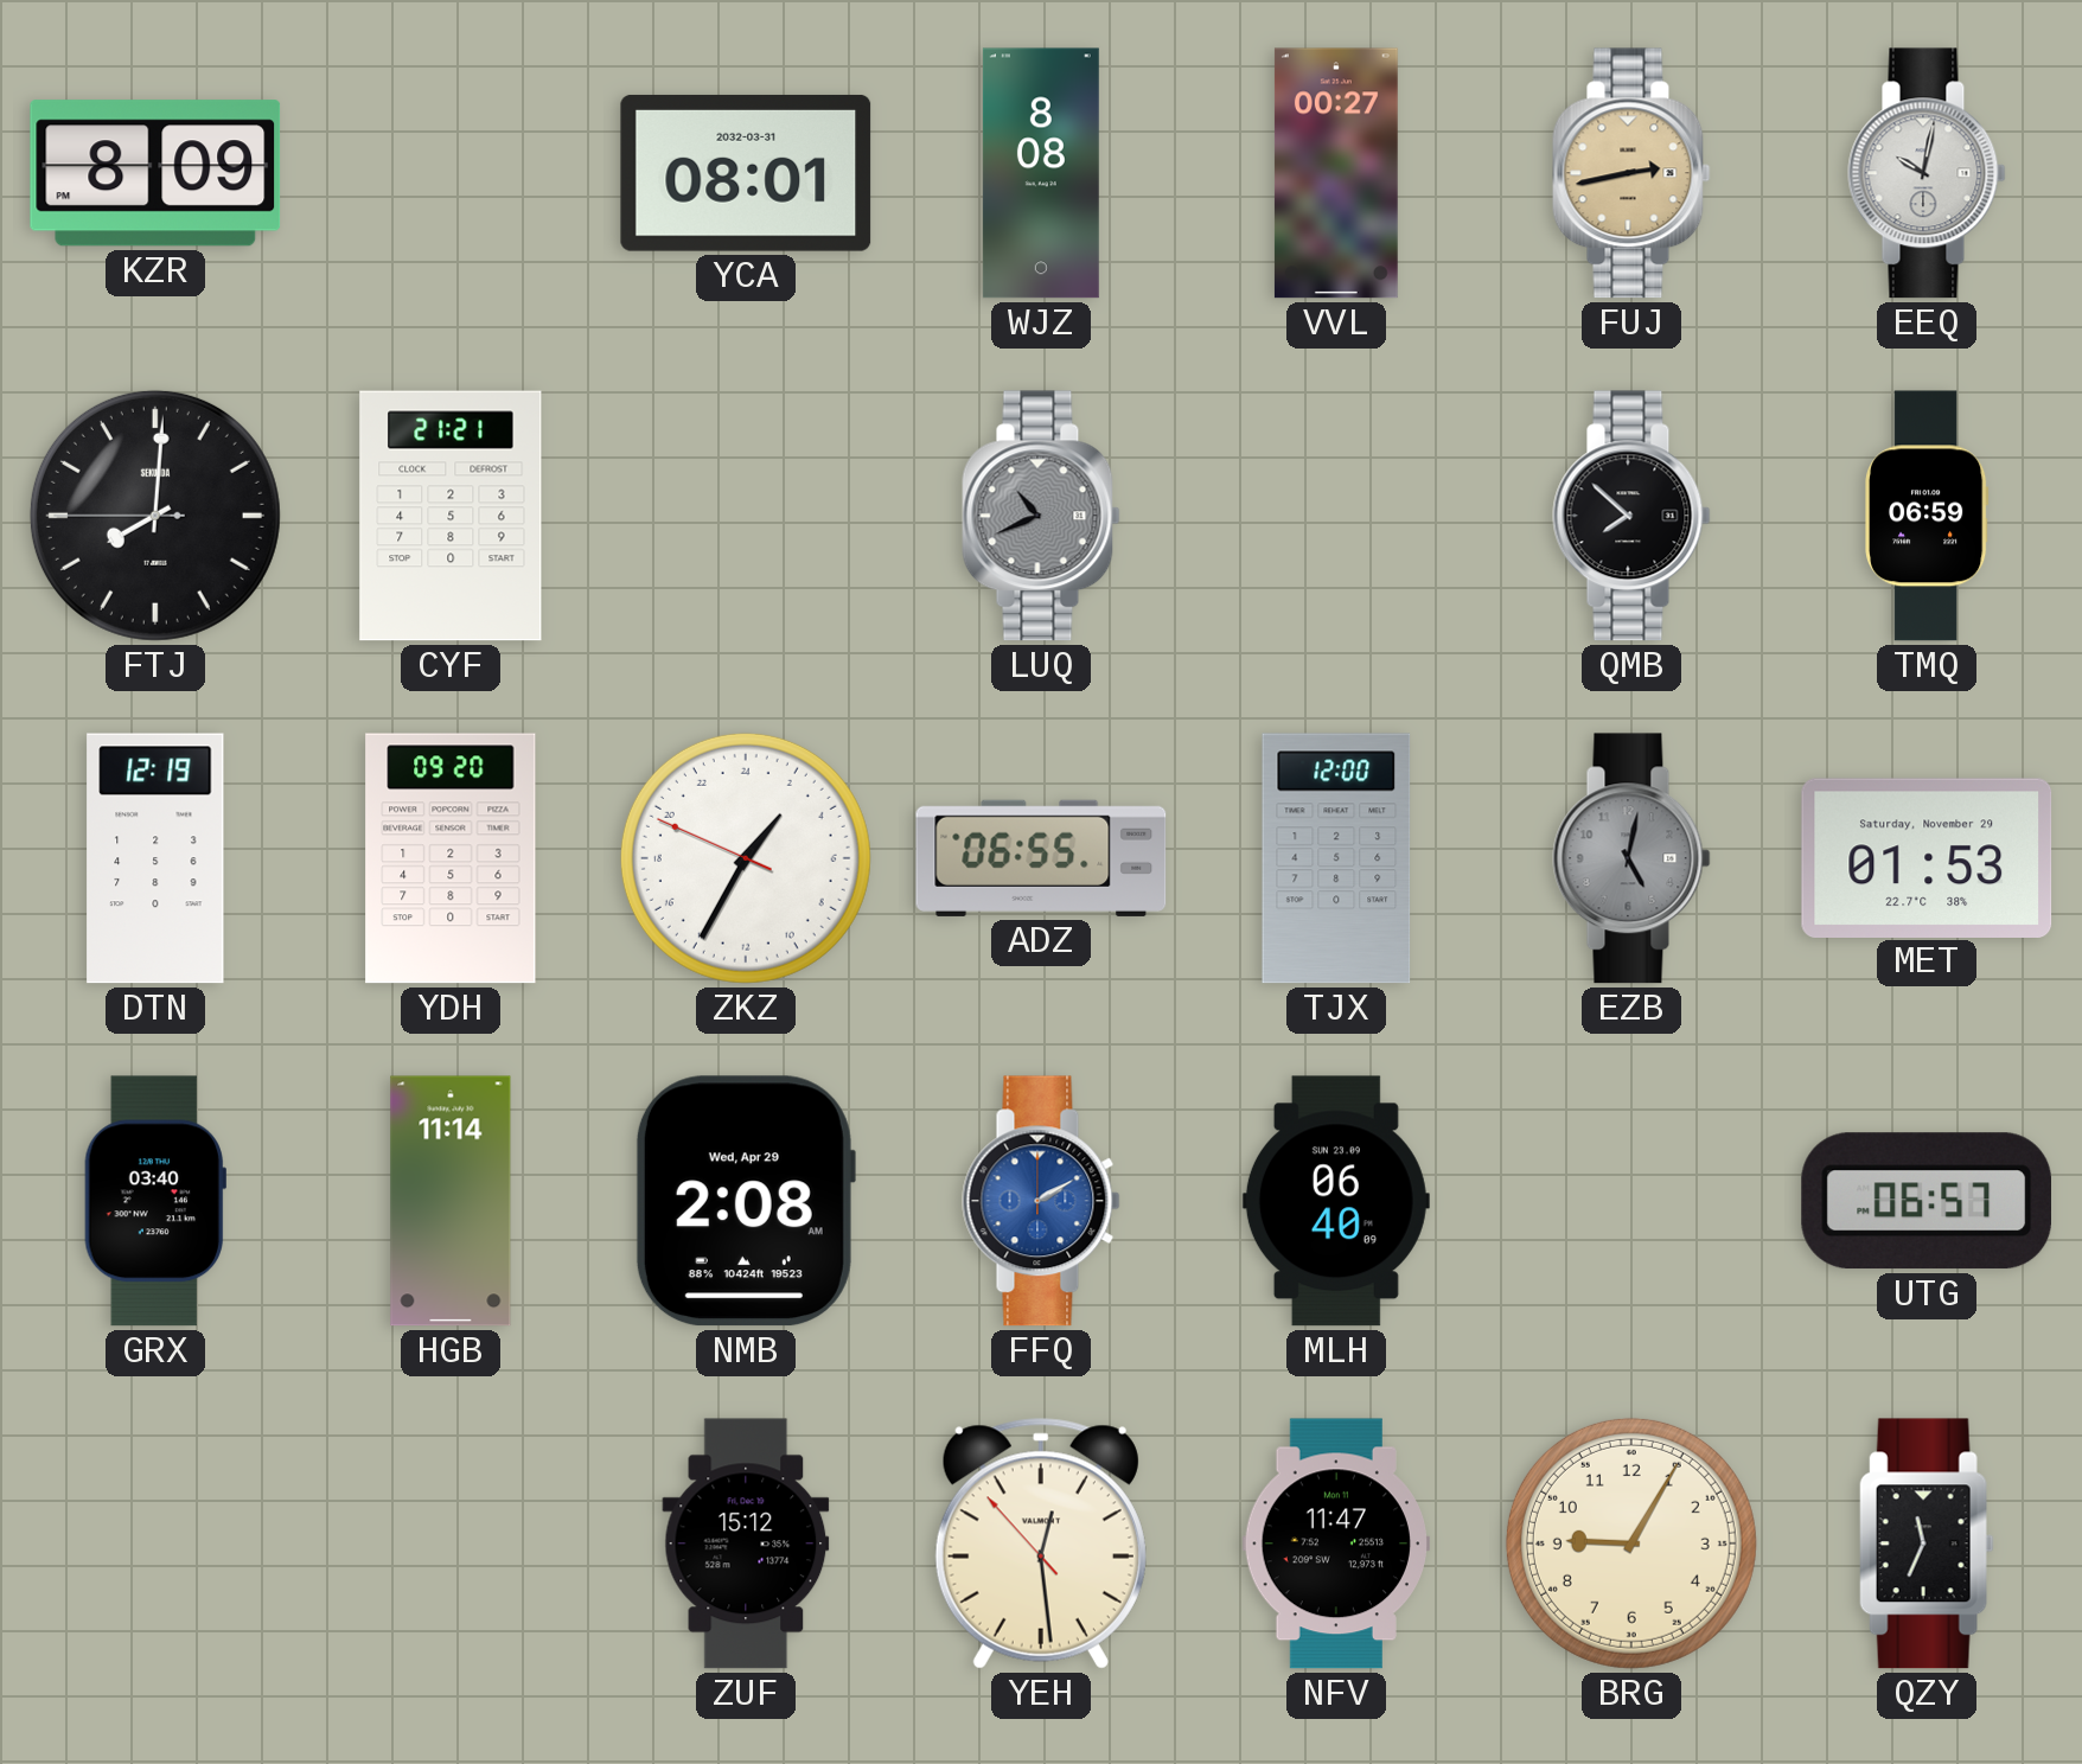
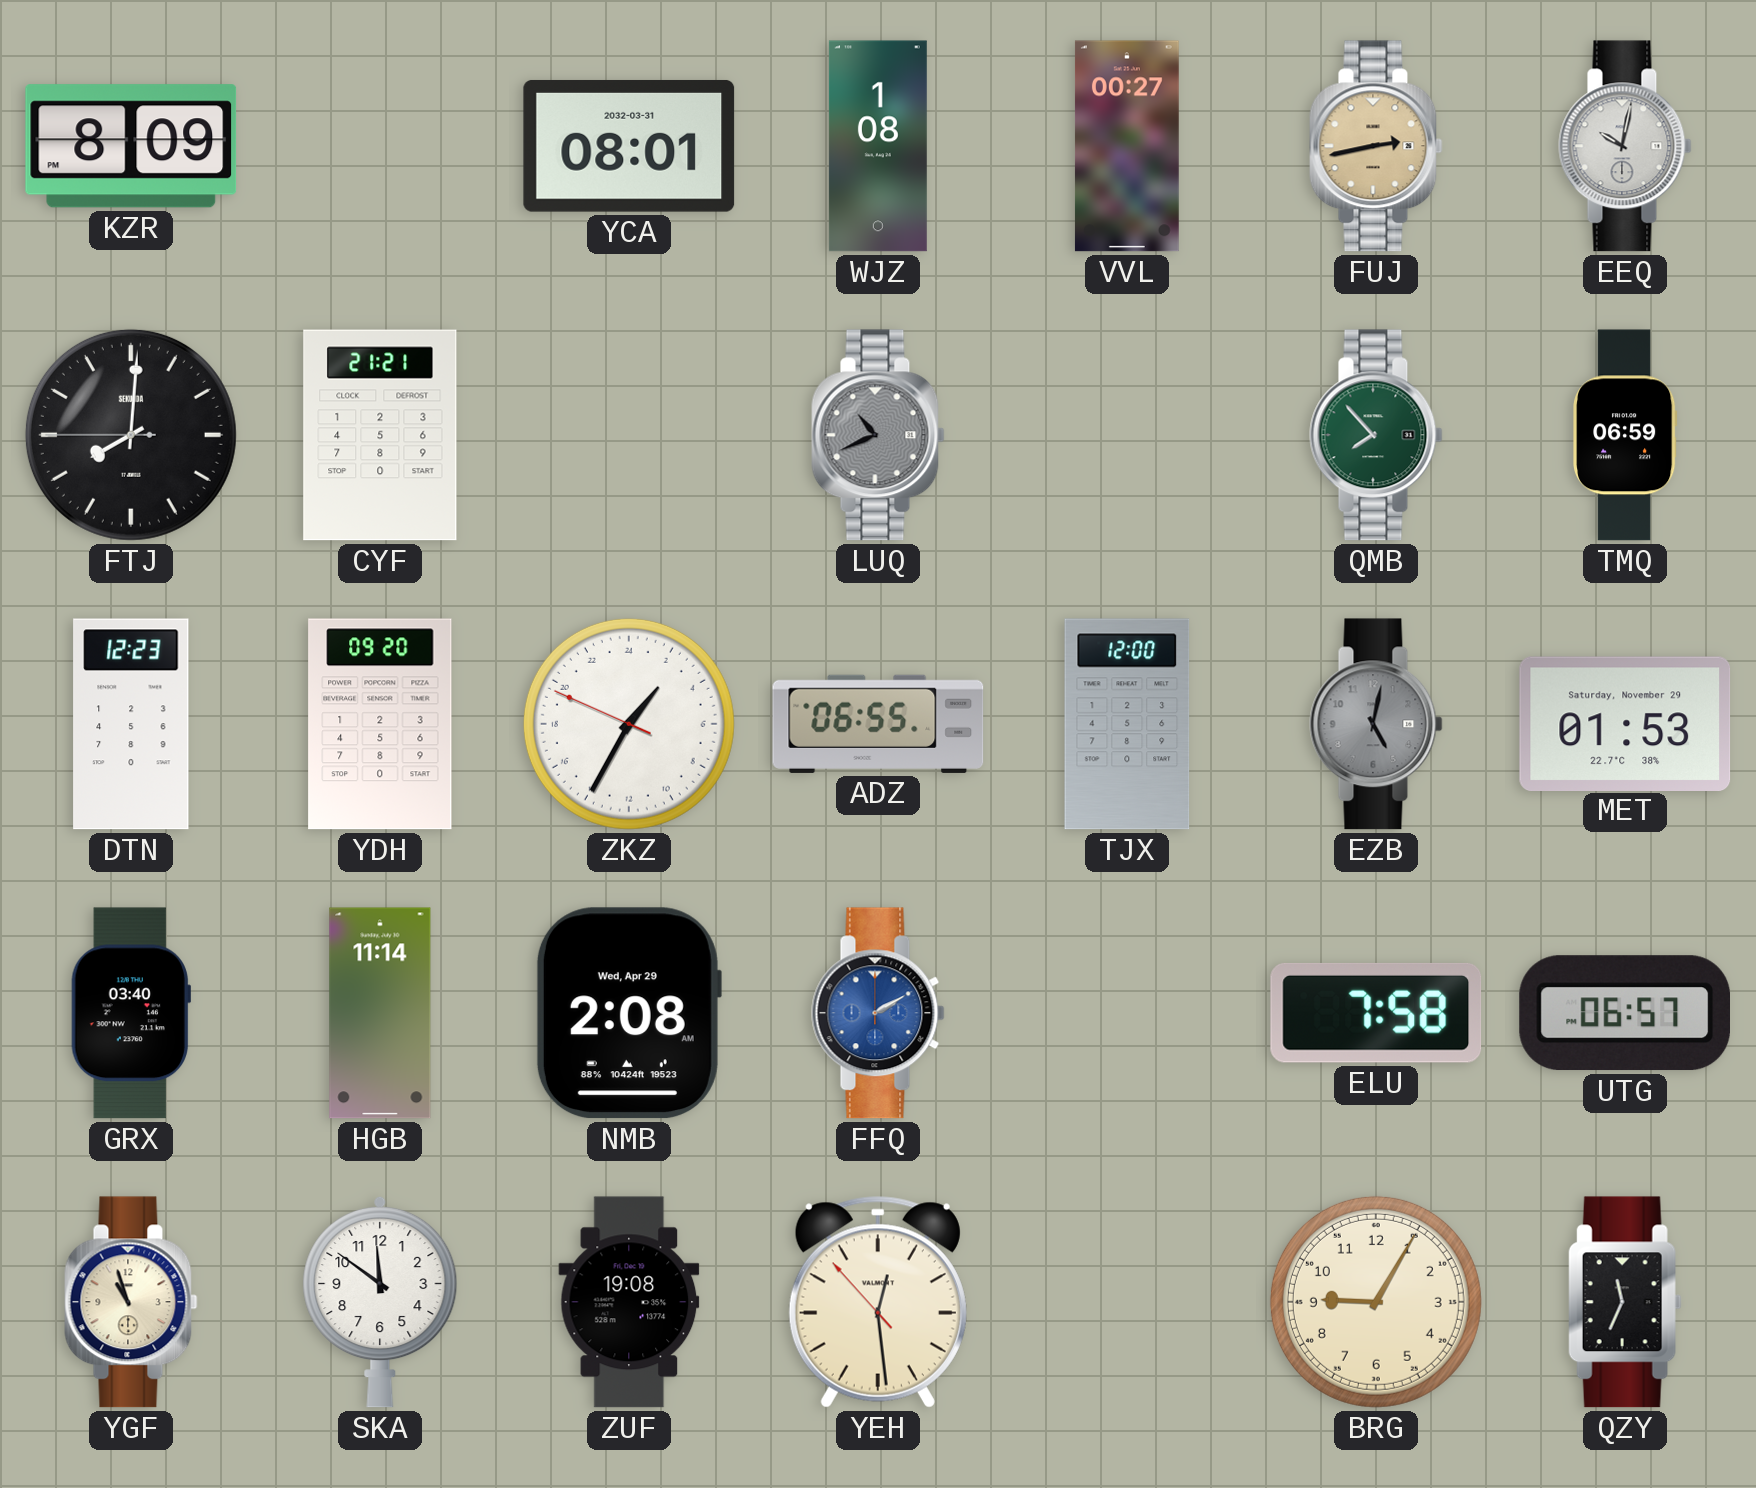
WJZ: 8:08 -> 1:08 (878, 146)
QMB: 7:52 -> 7:53 (1376, 435)
QMB dial: black -> green (1376, 435)
DTN: 12:19 -> 12:23 (131, 724)
MLH: 06:40 -> none (1336, 1201)
ELU: none -> 7:58 (1376, 1013)
YGF: none -> 10:57 (131, 1302)
SKA: none -> 11:51 (380, 1302)
ZUF: 15:12 -> 19:08 (629, 1302)
NFV: 11:47 -> none (1336, 1543)
